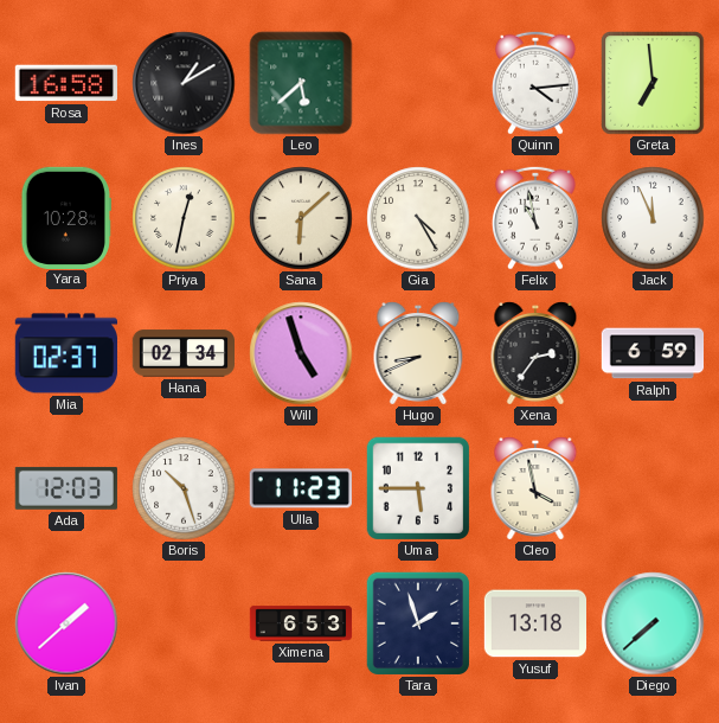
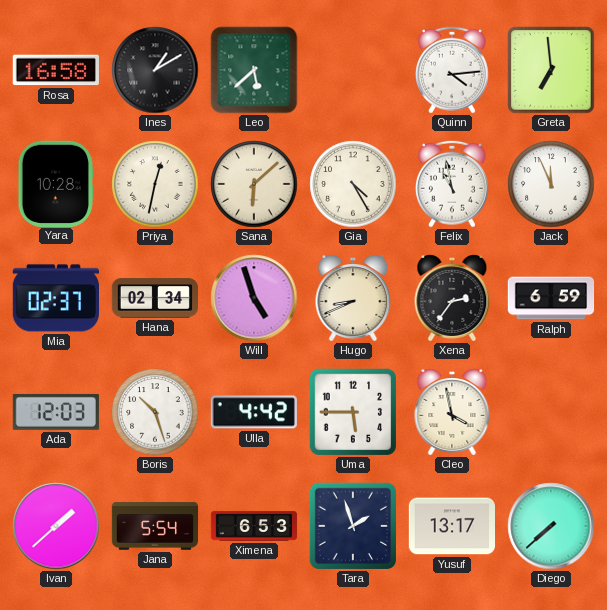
Ulla: 11:23 -> 4:42 (254, 412)
Jana: none -> 5:54 (155, 526)
Yusuf: 13:18 -> 13:17 (451, 526)
